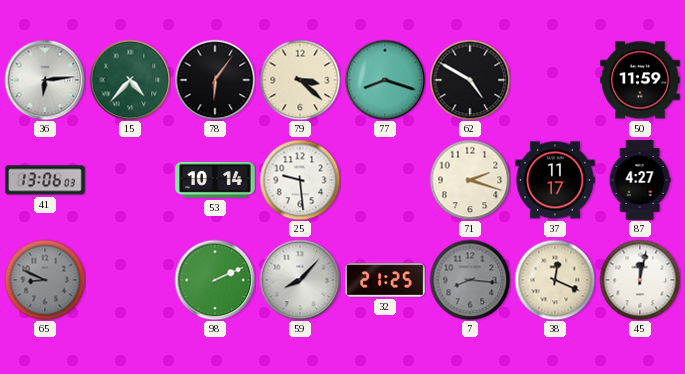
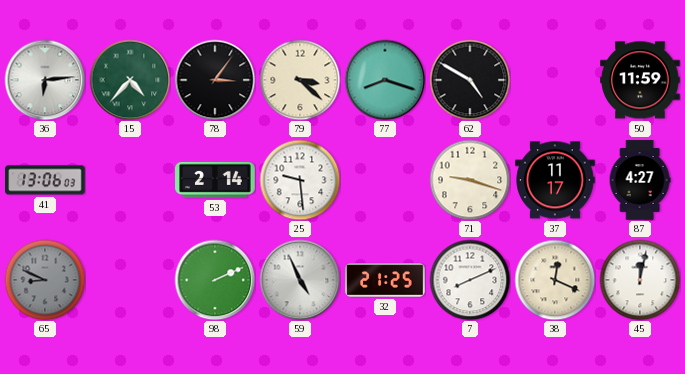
78: 6:06 -> 3:06 (215, 80)
53: 10:14 -> 2:14 (215, 180)
71: 2:18 -> 9:18 (470, 180)
59: 8:07 -> 4:56 (300, 280)
7: 8:16 -> 8:11 (470, 280)
7 dial: grey -> white (470, 280)
